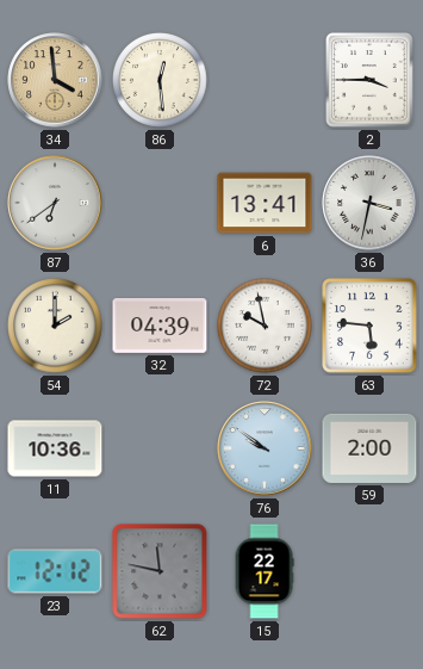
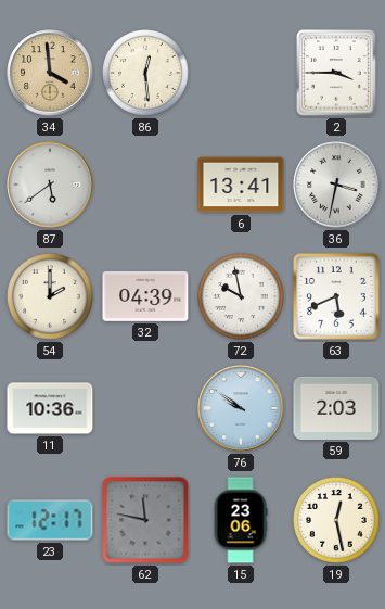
87: 6:39 -> 5:39 (50, 185)
63: 5:46 -> 5:41 (337, 297)
59: 2:00 -> 2:03 (336, 408)
23: 12:12 -> 12:17 (50, 520)
15: 22:17 -> 23:06 (241, 520)
19: none -> 12:28 (337, 521)
